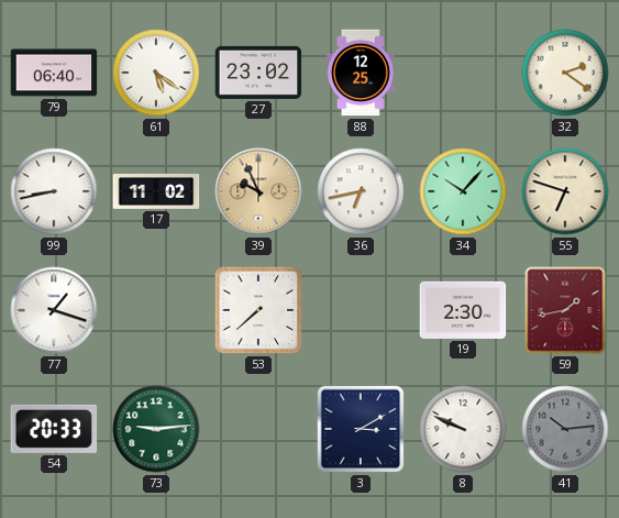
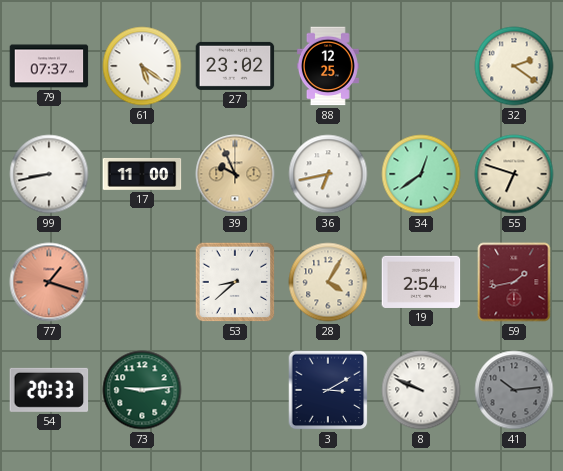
79: 06:40 -> 07:37 (49, 66)
17: 11:02 -> 11:00 (142, 174)
34: 10:07 -> 12:39 (421, 174)
77 dial: white -> salmon (49, 282)
53: 7:38 -> 8:38 (235, 282)
28: none -> 4:05 (328, 282)
19: 2:30 -> 2:54 (421, 282)
